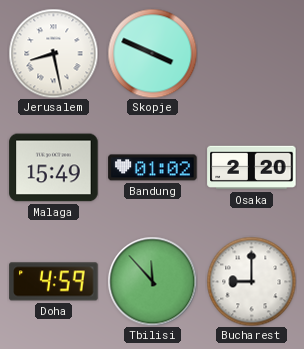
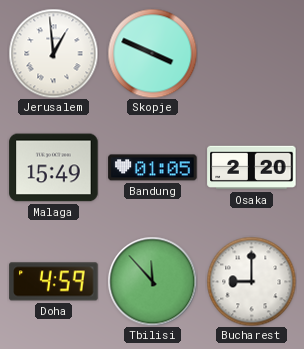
Jerusalem: 8:28 -> 12:59 (53, 53)
Bandung: 01:02 -> 01:05 (153, 168)
